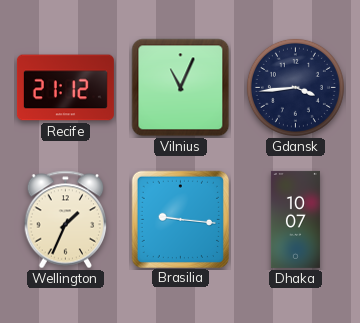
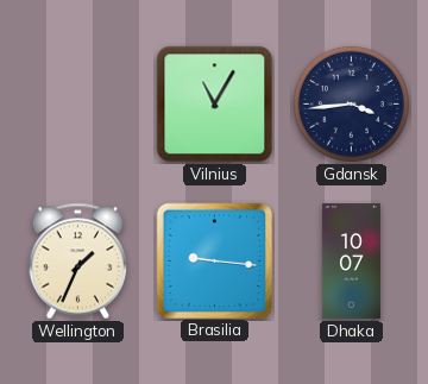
Recife: 21:12 -> none (65, 88)
Vilnius: 11:04 -> 11:05 (215, 105)
